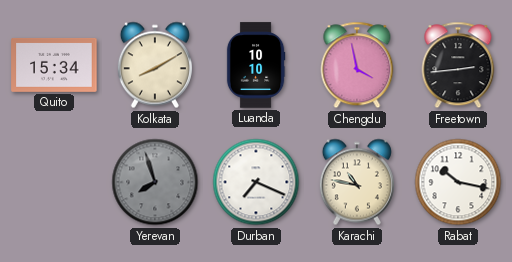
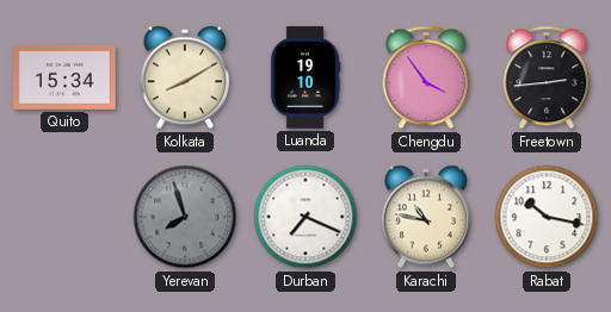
Luanda: 10:10 -> 19:10 (305, 77)
Chengdu: 3:58 -> 3:54 (426, 77)
